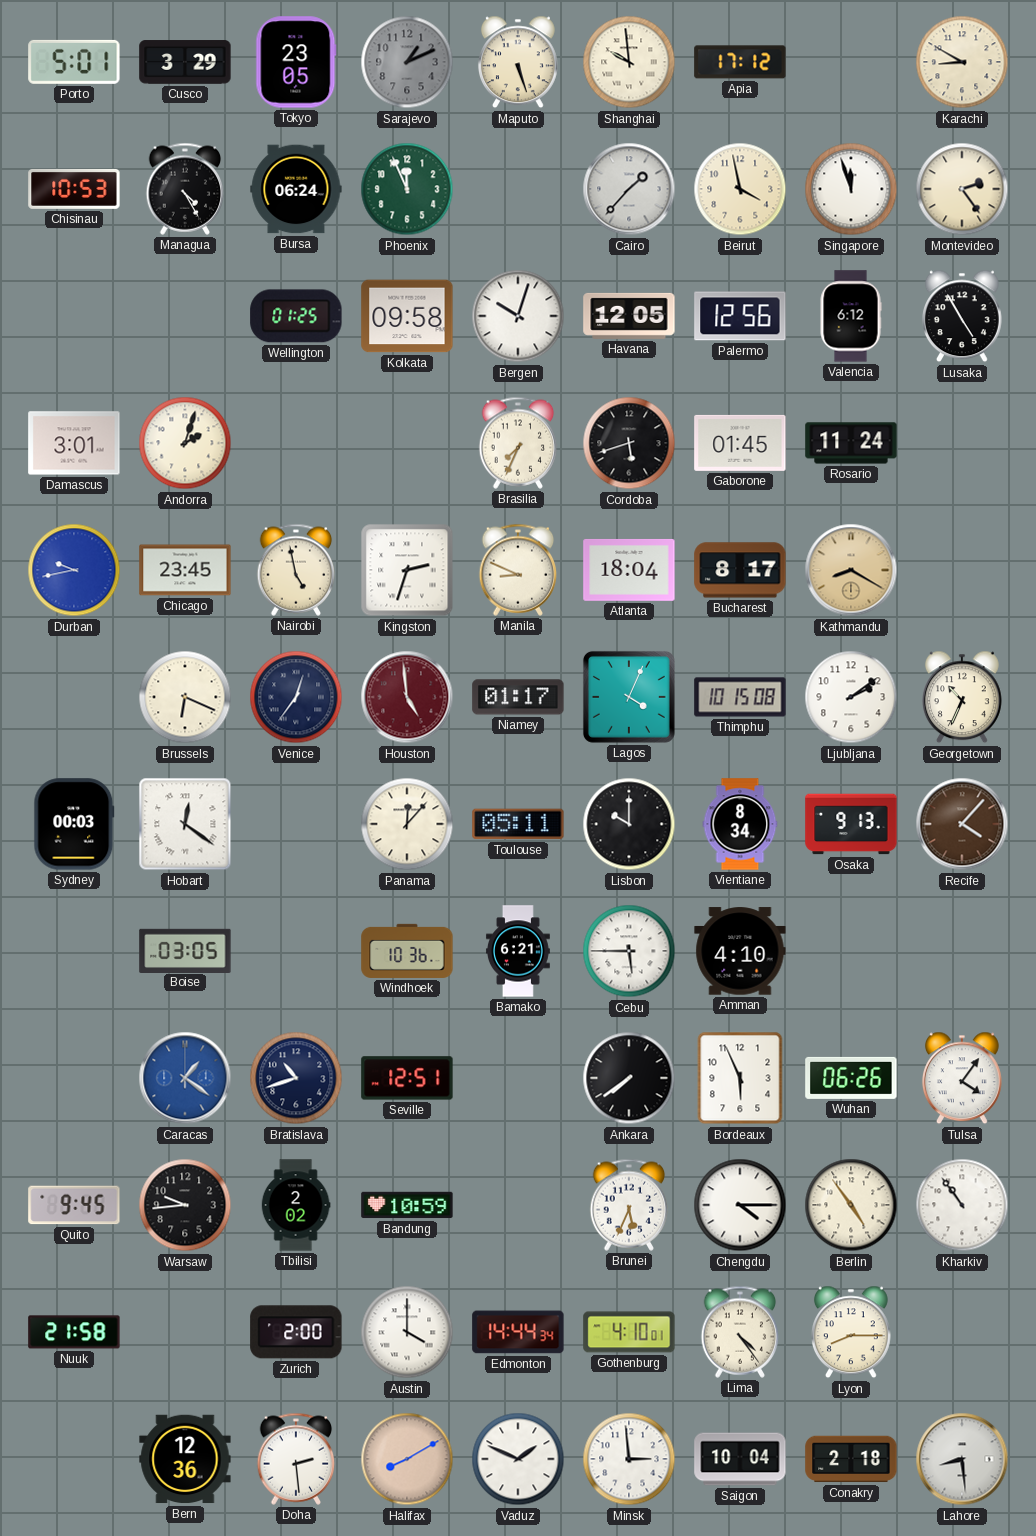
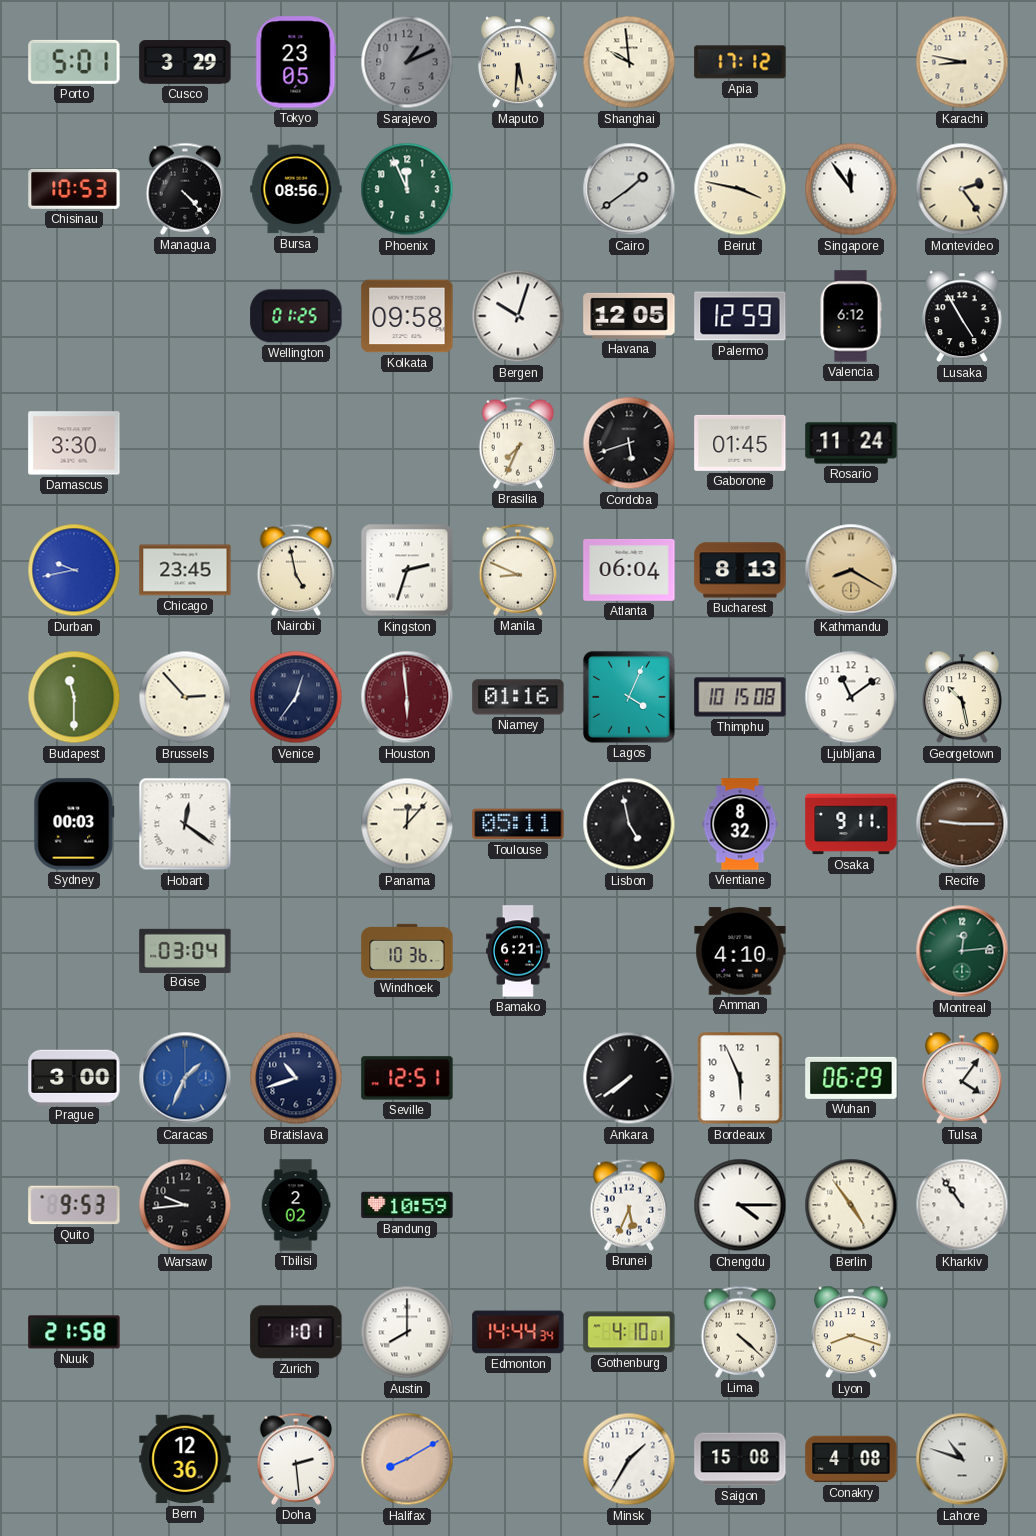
Maputo: 5:27 -> 5:31 (518, 62)
Karachi: 8:50 -> 8:47 (962, 62)
Managua: 4:25 -> 4:23 (185, 189)
Bursa: 06:24 -> 08:56 (296, 189)
Cairo: 1:37 -> 1:39 (629, 189)
Beirut: 3:58 -> 3:47 (740, 189)
Singapore: 11:57 -> 11:54 (851, 189)
Palermo: 12:56 -> 12:59 (740, 316)
Damascus: 3:01 -> 3:30 (74, 443)
Andorra: 2:03 -> none (185, 443)
Atlanta: 18:04 -> 06:04 (629, 570)
Bucharest: 8:17 -> 8:13 (740, 570)
Budapest: none -> 11:30 (74, 697)
Brussels: 6:19 -> 2:53 (185, 697)
Houston: 4:59 -> 5:59 (407, 697)
Niamey: 01:17 -> 01:16 (518, 697)
Ljubljana: 2:09 -> 11:09 (851, 697)
Georgetown: 10:34 -> 10:28 (962, 697)
Lisbon: 10:00 -> 4:58 (629, 824)
Vientiane: 8:34 -> 8:32 (740, 824)
Osaka: 9:13 -> 9:11 (851, 824)
Recife: 4:07 -> 9:15 (962, 824)
Boise: 03:05 -> 03:04 (185, 950)
Cebu: 5:45 -> none (629, 951)
Montreal: none -> 12:14 (962, 951)
Prague: none -> 3:00 (74, 1077)
Caracas: 1:21 -> 1:34 (185, 1078)
Wuhan: 06:26 -> 06:29 (851, 1078)
Quito: 9:45 -> 9:53 (74, 1205)
Zurich: 2:00 -> 1:01 (296, 1332)
Austin: 4:00 -> 8:00 (407, 1332)
Lima: 4:24 -> 4:22 (740, 1332)
Lyon: 8:15 -> 8:18 (851, 1332)
Vaduz: 1:49 -> none (518, 1459)
Minsk: 2:59 -> 1:35 (629, 1459)
Saigon: 10:04 -> 15:08 (740, 1459)
Conakry: 2:18 -> 4:08 (851, 1459)
Lahore: 8:29 -> 10:48 (962, 1459)
